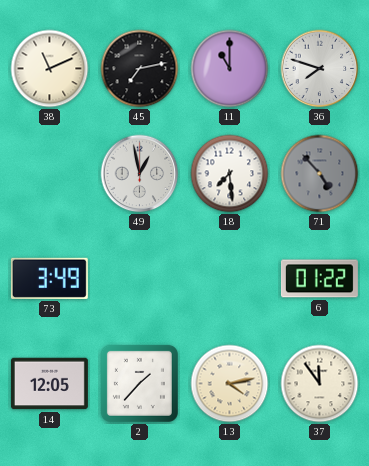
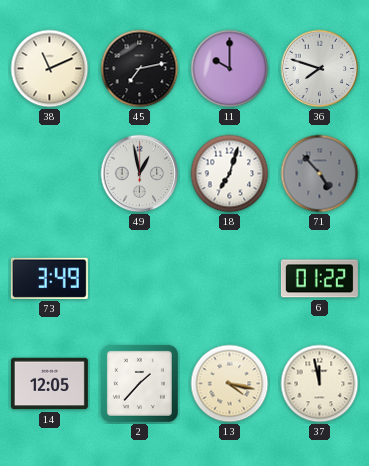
11: 11:00 -> 10:00 (230, 69)
18: 7:29 -> 7:03 (230, 174)
13: 4:13 -> 4:17 (230, 384)
37: 11:54 -> 11:58 (320, 384)
